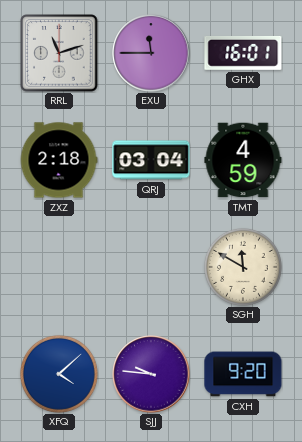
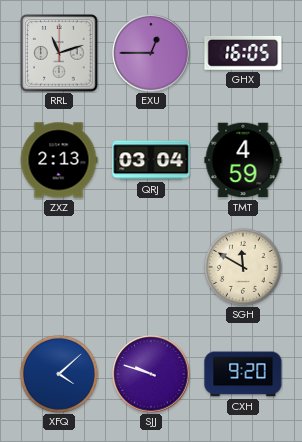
EXU: 11:45 -> 12:45 (151, 53)
GHX: 16:01 -> 16:05 (243, 53)
ZXZ: 2:18 -> 2:13 (59, 160)
SJJ: 9:46 -> 9:48 (151, 374)
